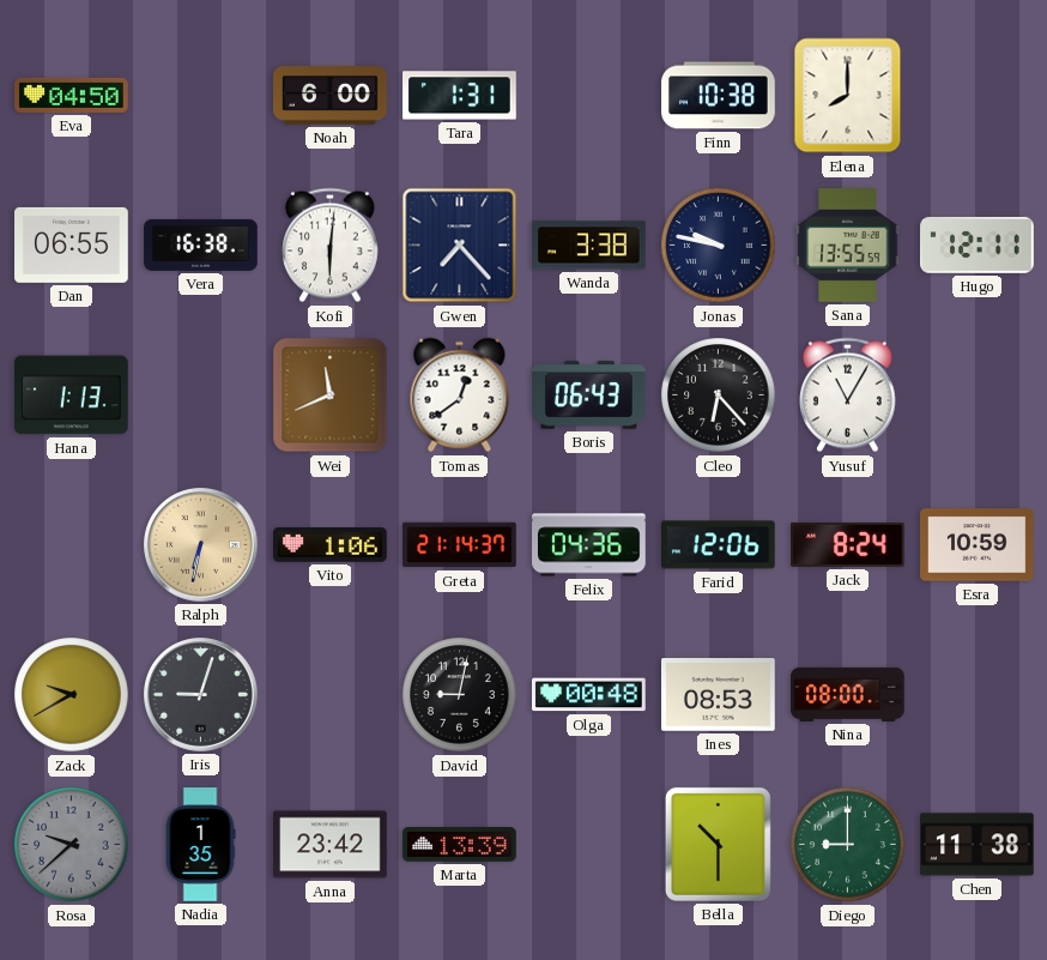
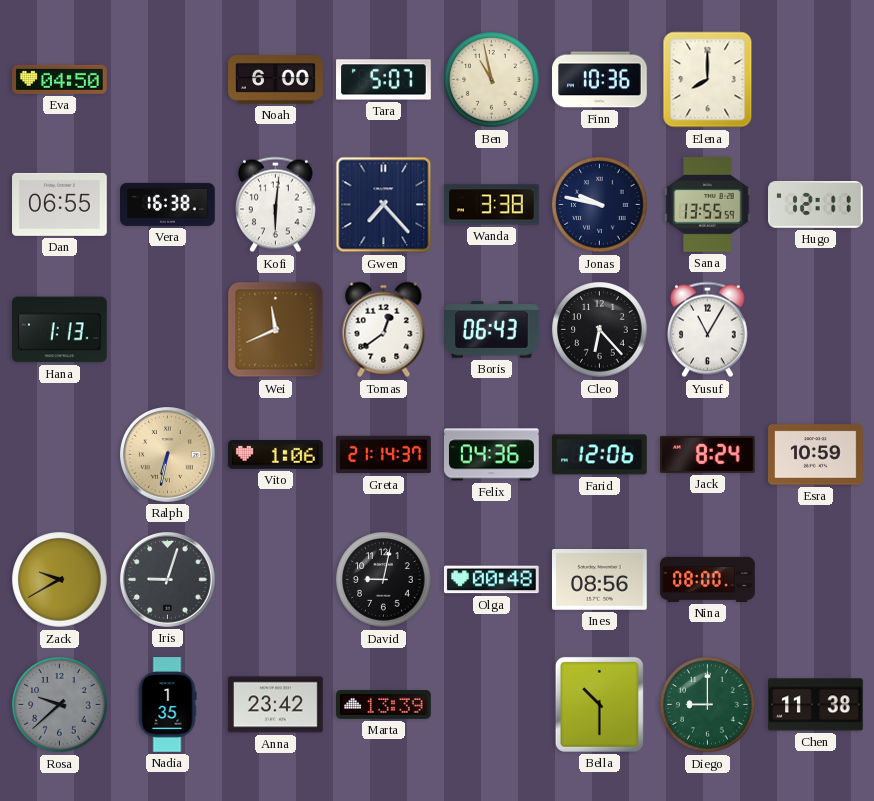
Tara: 1:31 -> 5:07 (384, 80)
Ben: none -> 10:58 (492, 80)
Finn: 10:38 -> 10:36 (600, 80)
Ines: 08:53 -> 08:56 (600, 580)
